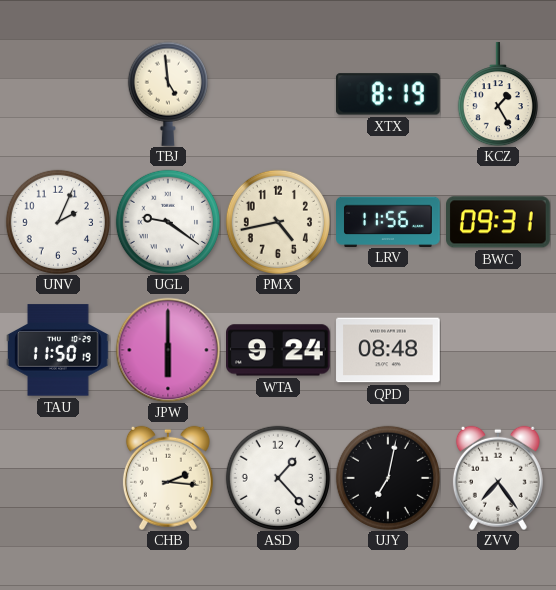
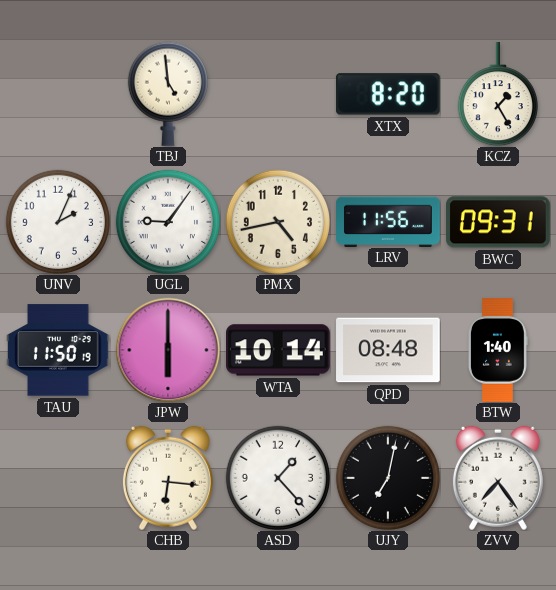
XTX: 8:19 -> 8:20 (388, 94)
UGL: 9:21 -> 9:06 (167, 221)
WTA: 9:24 -> 10:14 (279, 350)
BTW: none -> 1:40 (498, 350)
CHB: 2:16 -> 6:16 (168, 478)
